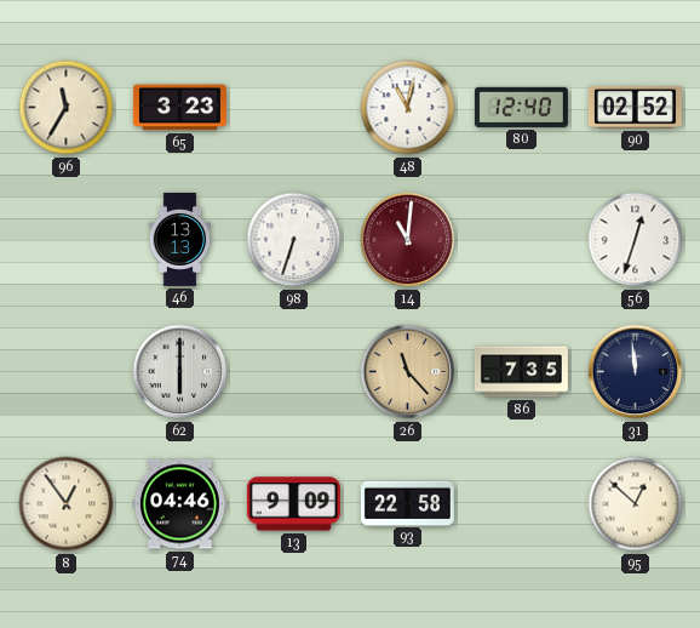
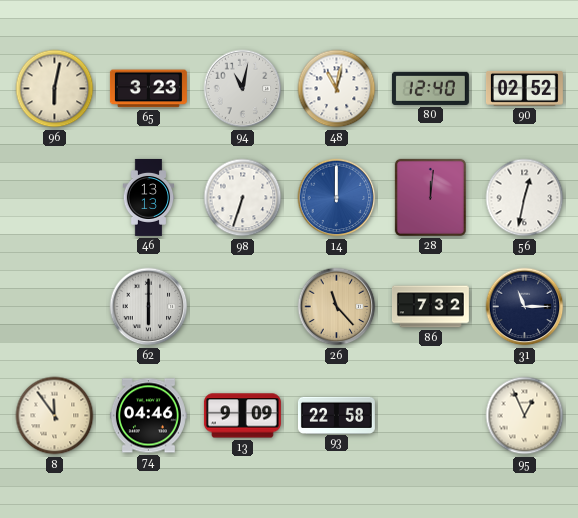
96: 11:35 -> 6:02 (55, 89)
94: none -> 11:02 (243, 89)
14: 11:01 -> 12:00 (337, 198)
14 dial: burgundy -> blue (337, 198)
28: none -> 12:01 (430, 197)
56: 12:33 -> 12:32 (525, 198)
86: 7:35 -> 7:32 (430, 307)
31: 11:59 -> 11:15 (525, 307)
8: 12:54 -> 11:54 (55, 416)
95: 12:52 -> 12:56 (525, 416)
